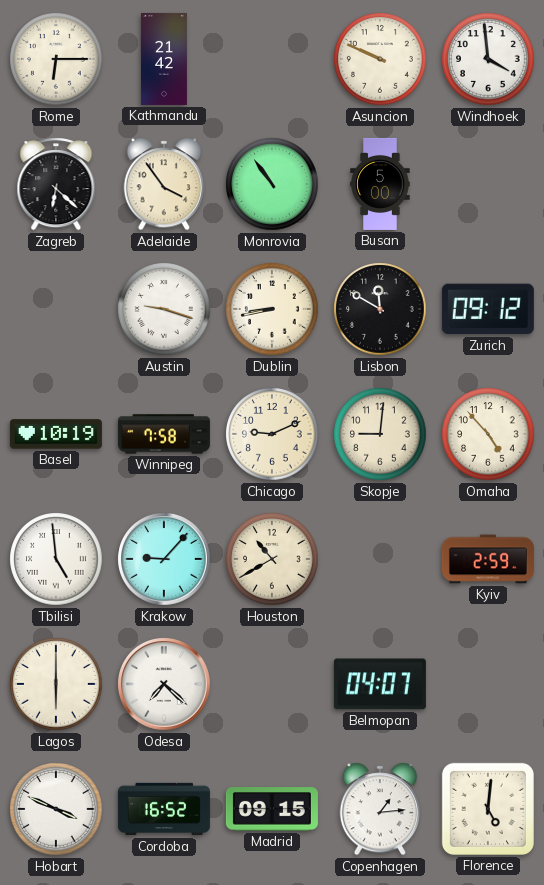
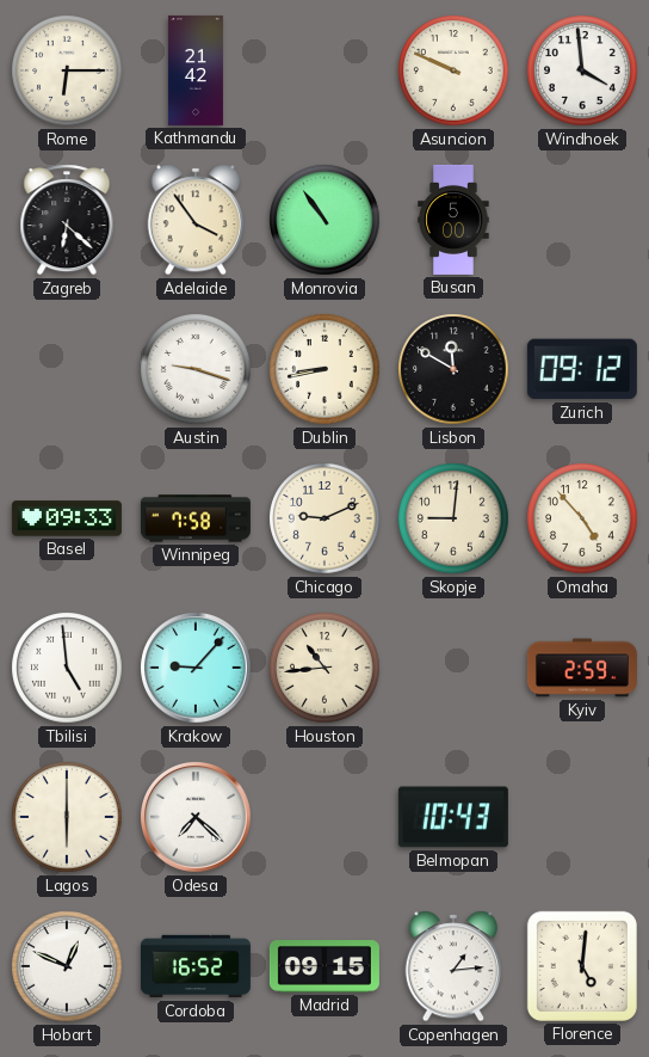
Basel: 10:19 -> 09:33 (67, 518)
Houston: 10:40 -> 10:44 (324, 668)
Belmopan: 04:07 -> 10:43 (453, 817)
Hobart: 3:49 -> 12:49 (67, 966)
